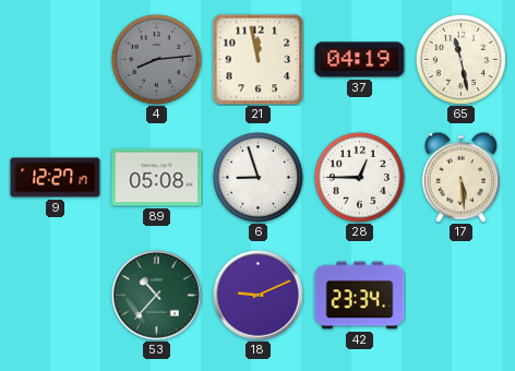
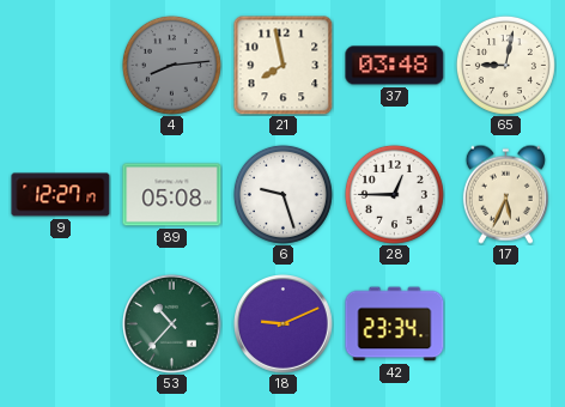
21: 11:58 -> 7:58 (282, 65)
37: 04:19 -> 03:48 (395, 66)
65: 11:28 -> 9:02 (505, 65)
6: 8:57 -> 9:27 (282, 194)
17: 5:29 -> 5:34 (505, 194)
